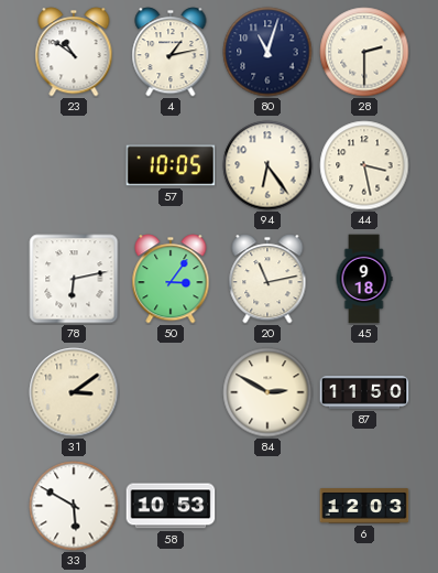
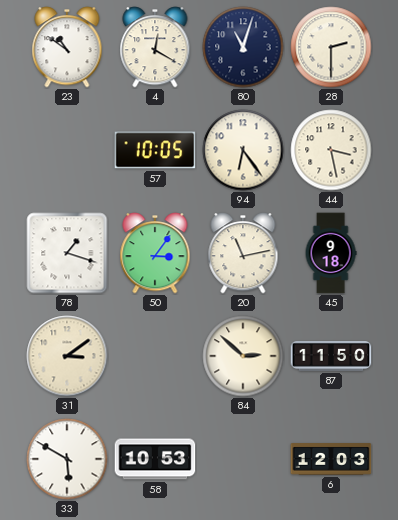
4: 1:13 -> 12:20 (155, 47)
78: 6:13 -> 1:18 (67, 253)
84: 2:50 -> 2:52 (243, 356)
